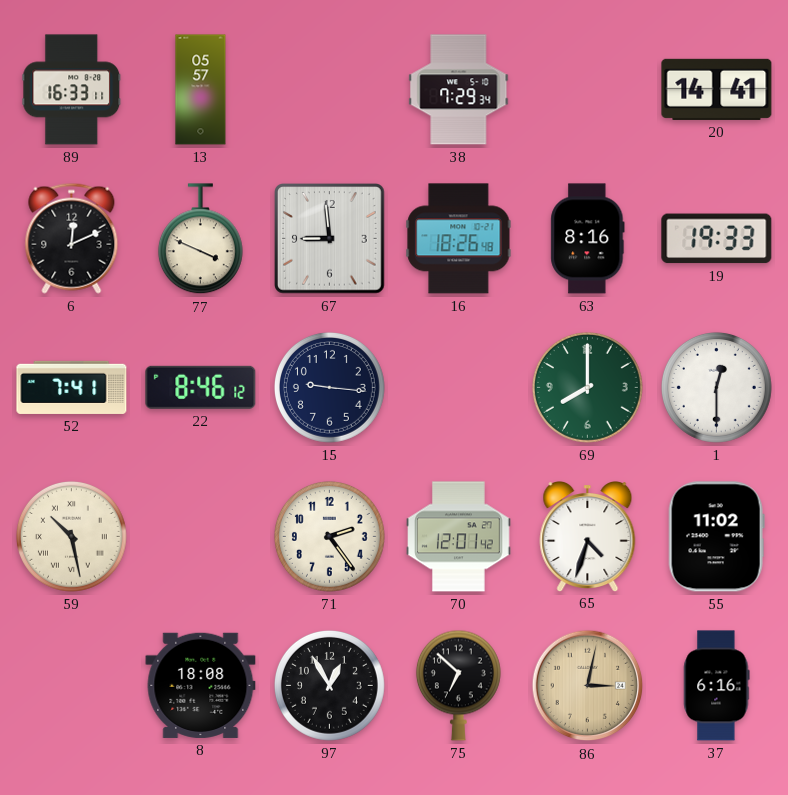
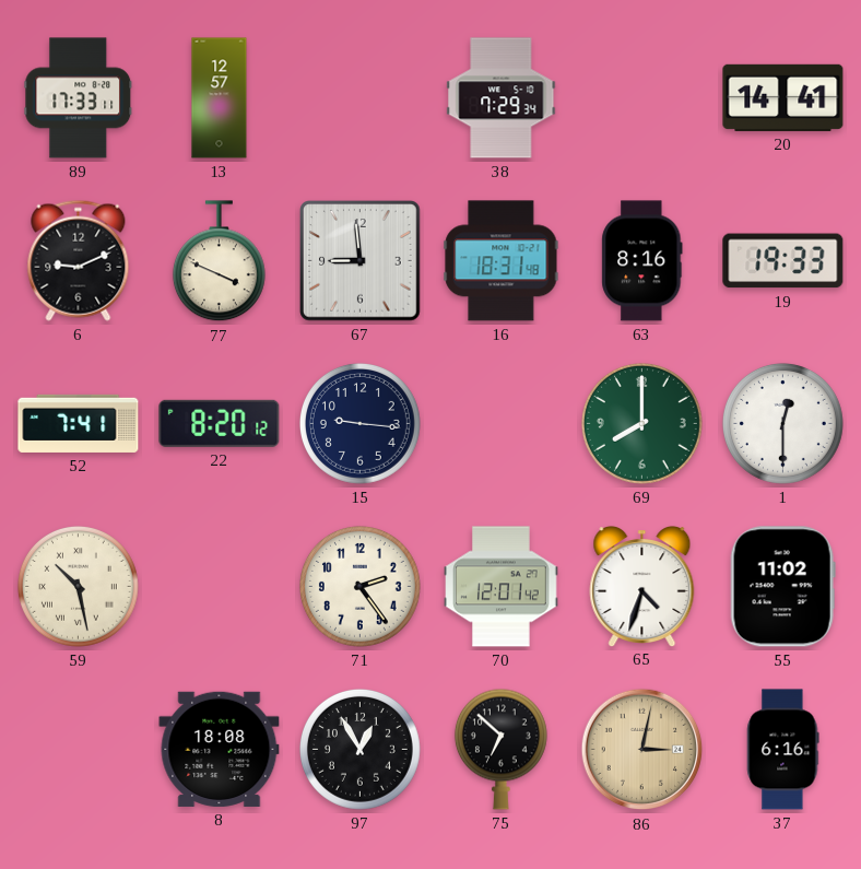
89: 16:33 -> 17:33 (79, 98)
13: 05:57 -> 12:57 (220, 98)
6: 12:11 -> 9:11 (79, 260)
16: 18:26 -> 18:31 (502, 261)
22: 8:46 -> 8:20 (220, 423)
